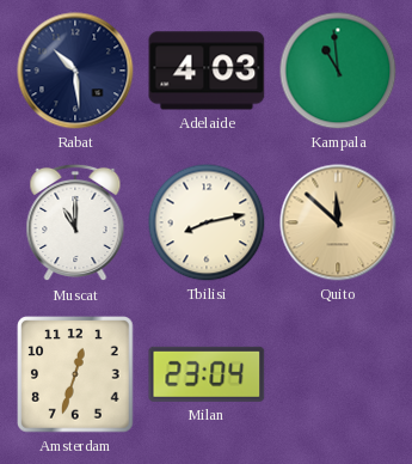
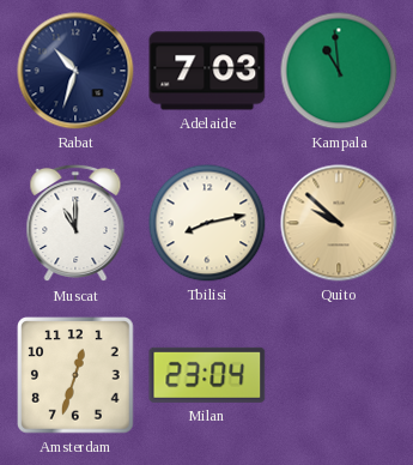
Rabat: 10:29 -> 10:33 (75, 71)
Adelaide: 4:03 -> 7:03 (207, 71)
Quito: 11:52 -> 9:52 (339, 223)
